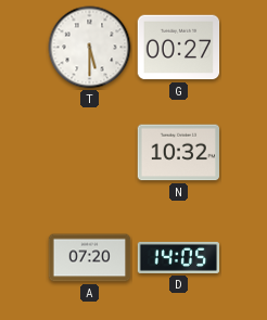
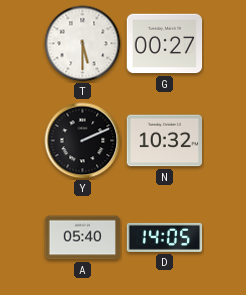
Y: none -> 2:11 (83, 141)
A: 07:20 -> 05:40 (83, 238)
